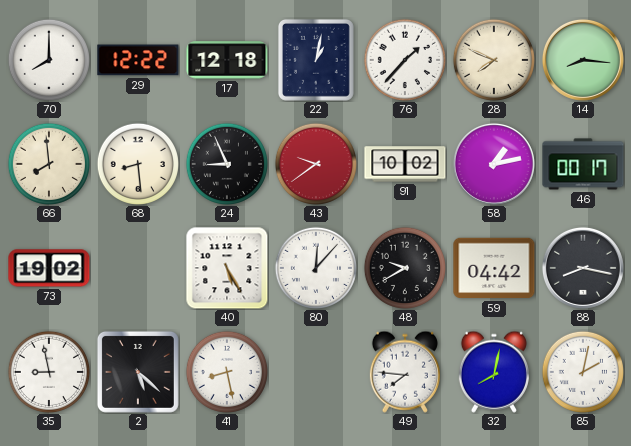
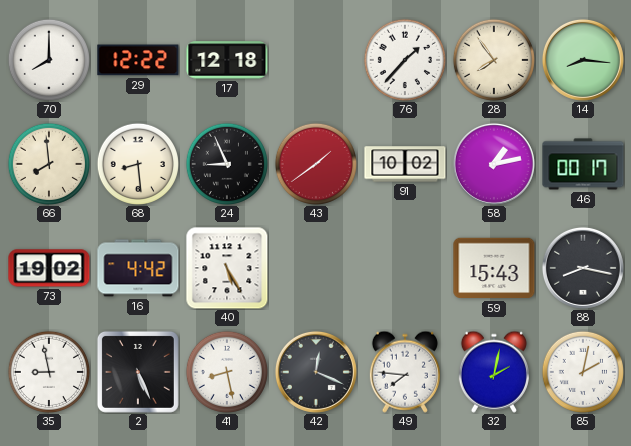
22: 1:02 -> none (316, 60)
28: 7:49 -> 7:54 (494, 60)
43: 9:39 -> 1:39 (316, 164)
16: none -> 4:42 (138, 268)
80: 12:07 -> none (316, 268)
48: 9:40 -> none (405, 268)
59: 04:42 -> 15:43 (494, 268)
2: 5:22 -> 5:26 (138, 372)
42: none -> 12:19 (316, 372)
32: 8:02 -> 2:02 (494, 372)
